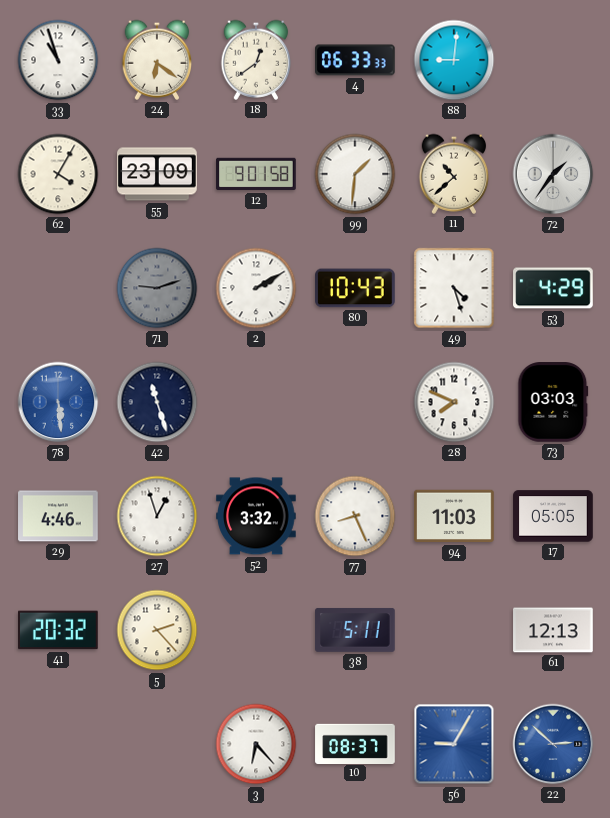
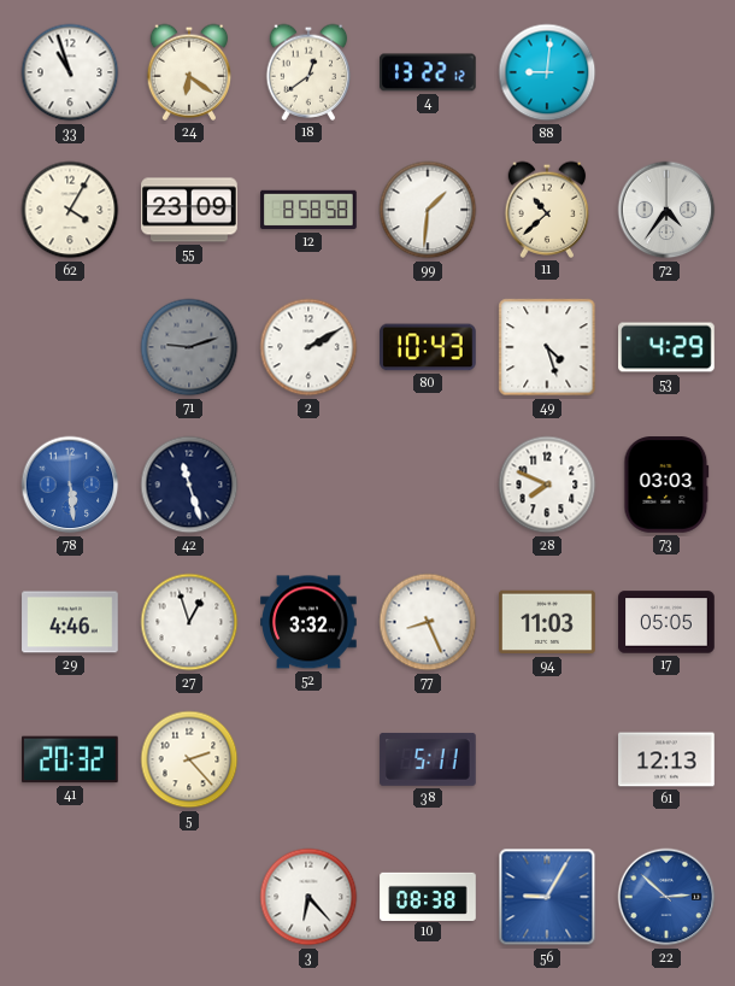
4: 06:33 -> 13:22 (429, 72)
12: 9:01 -> 8:58 (308, 210)
72: 1:36 -> 4:36 (666, 210)
10: 08:37 -> 08:38 (428, 896)
